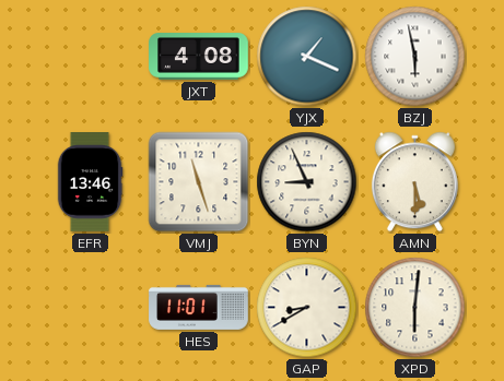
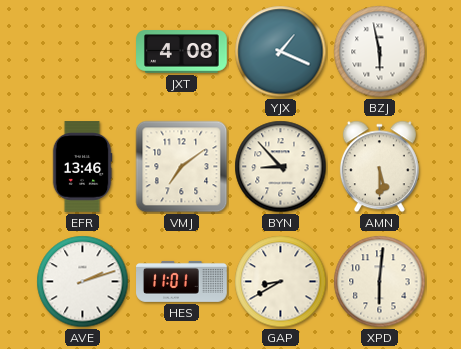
VMJ: 11:27 -> 7:09 (182, 167)
BYN: 8:56 -> 8:53 (281, 167)
AVE: none -> 2:12 (83, 282)
